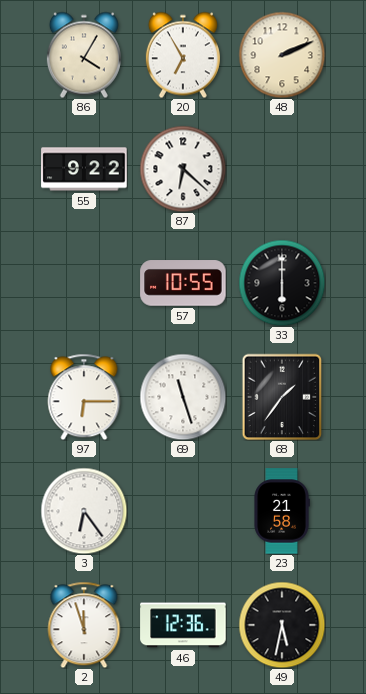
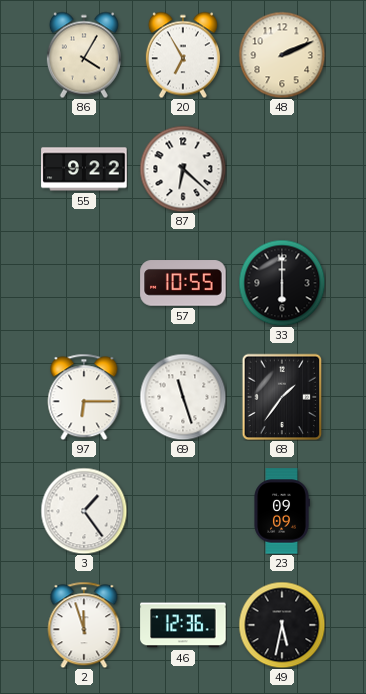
3: 6:24 -> 1:24 (84, 511)
23: 21:58 -> 09:09 (282, 511)
